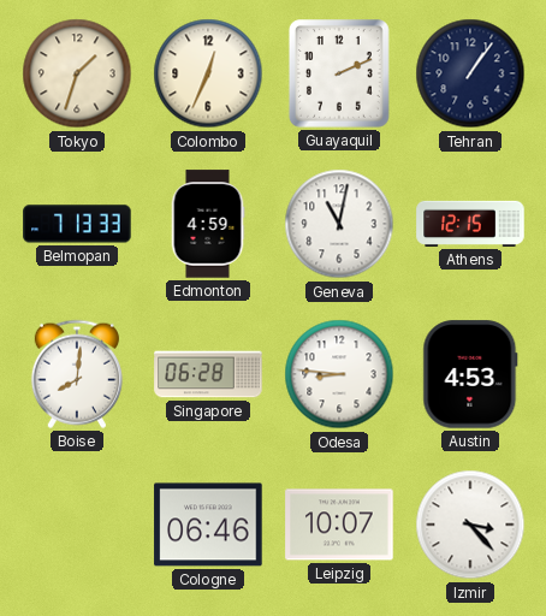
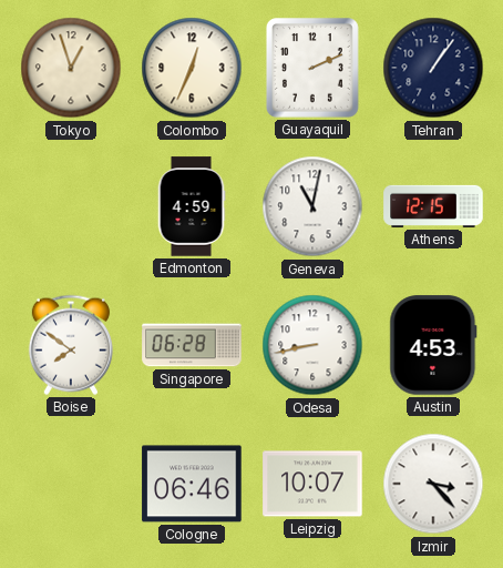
Tokyo: 1:33 -> 12:57 (71, 68)
Belmopan: 7:13 -> none (77, 224)
Boise: 8:01 -> 7:51 (71, 345)
Odesa: 8:46 -> 8:43 (312, 345)
